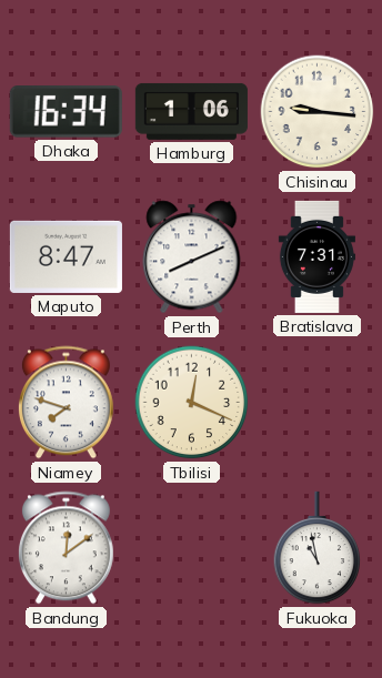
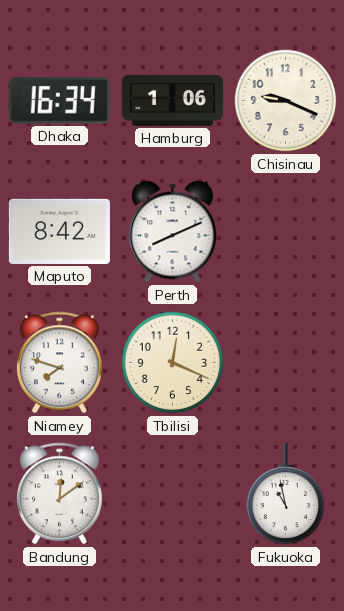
Chisinau: 9:16 -> 9:19 (286, 101)
Maputo: 8:47 -> 8:42 (59, 231)
Bratislava: 7:31 -> none (316, 256)
